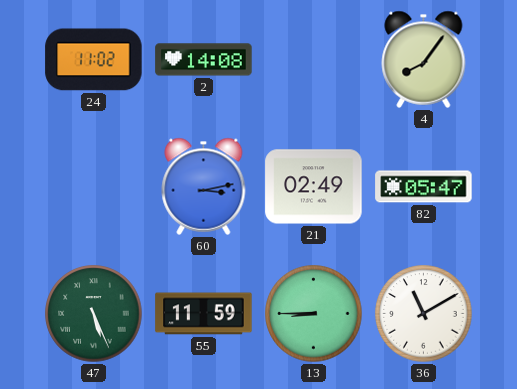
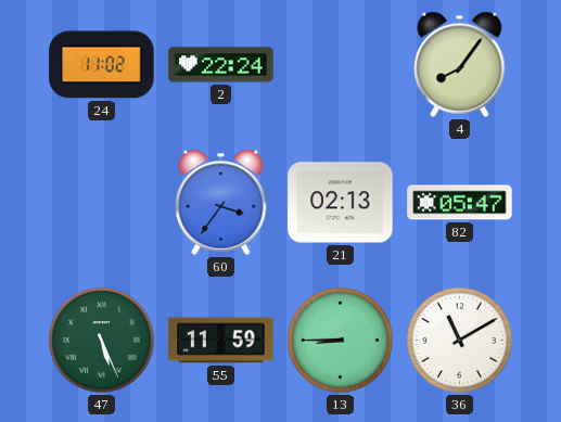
2: 14:08 -> 22:24 (221, 65)
60: 3:13 -> 3:36 (221, 202)
21: 02:49 -> 02:13 (341, 203)
